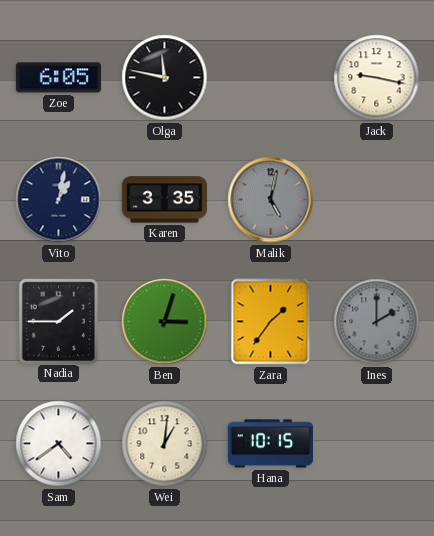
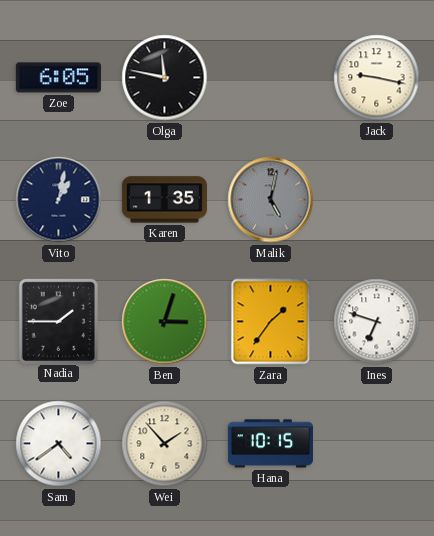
Karen: 3:35 -> 1:35 (164, 200)
Ines: 2:00 -> 6:48 (377, 322)
Ines dial: grey -> white (377, 322)
Wei: 1:01 -> 1:53 (165, 444)
